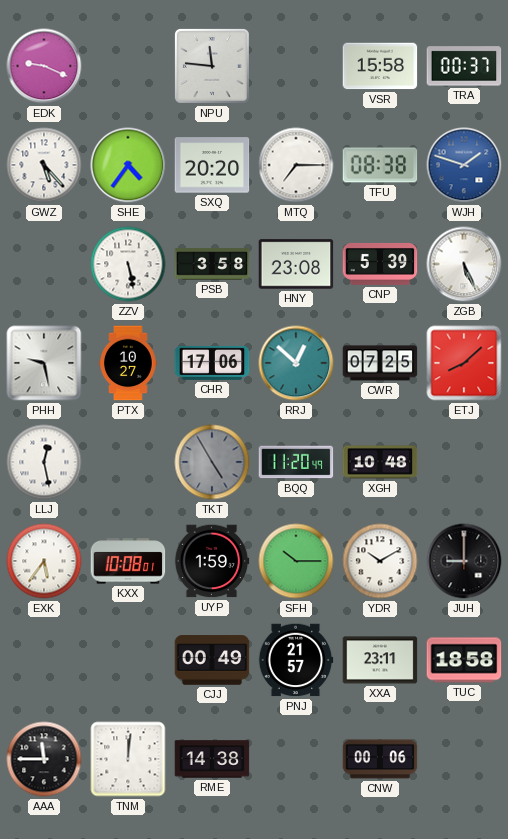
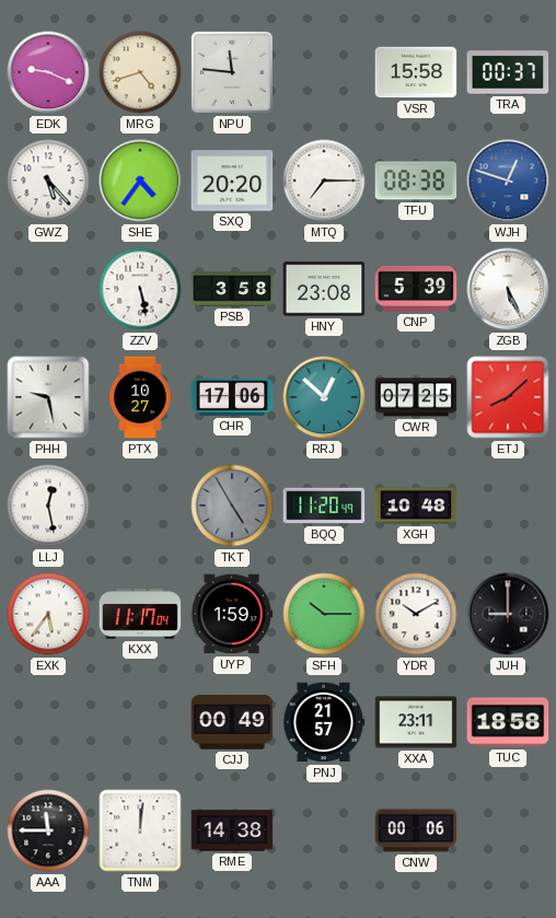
MRG: none -> 4:42 (140, 72)
WJH: 1:48 -> 12:48 (508, 181)
KXX: 10:08 -> 11:17 (140, 614)
